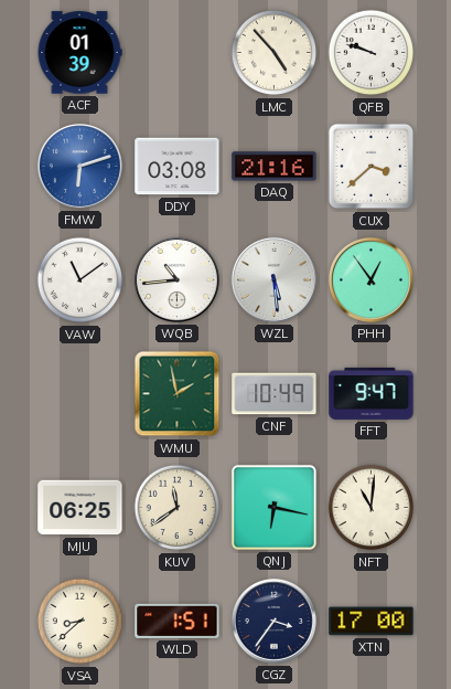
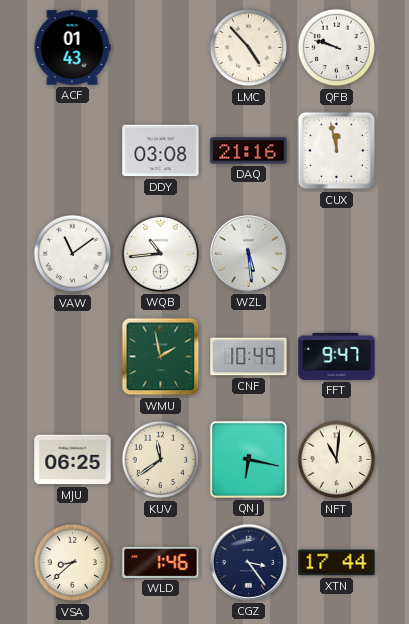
ACF: 01:39 -> 01:43 (72, 48)
FMW: 6:12 -> none (79, 166)
CUX: 3:38 -> 11:58 (337, 151)
PHH: 12:54 -> none (371, 279)
WLD: 1:51 -> 1:46 (161, 562)
CGZ: 3:36 -> 3:24 (248, 562)
XTN: 17:00 -> 17:44 (337, 563)
